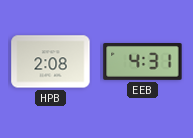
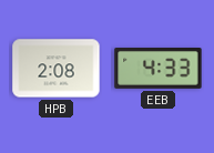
EEB: 4:31 -> 4:33 (159, 69)
